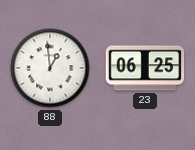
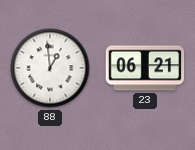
23: 06:25 -> 06:21 (145, 68)
